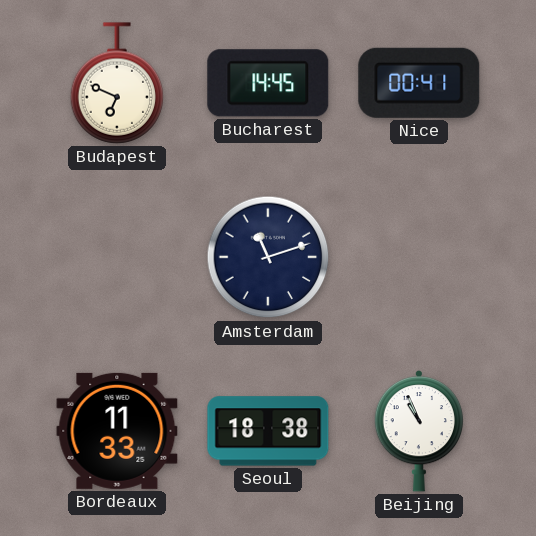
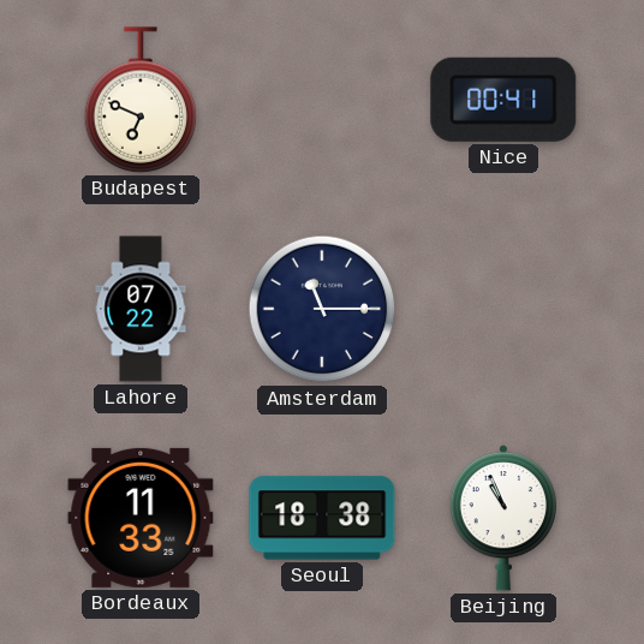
Bucharest: 14:45 -> none (268, 83)
Lahore: none -> 07:22 (141, 309)
Amsterdam: 11:12 -> 11:15 (322, 309)
